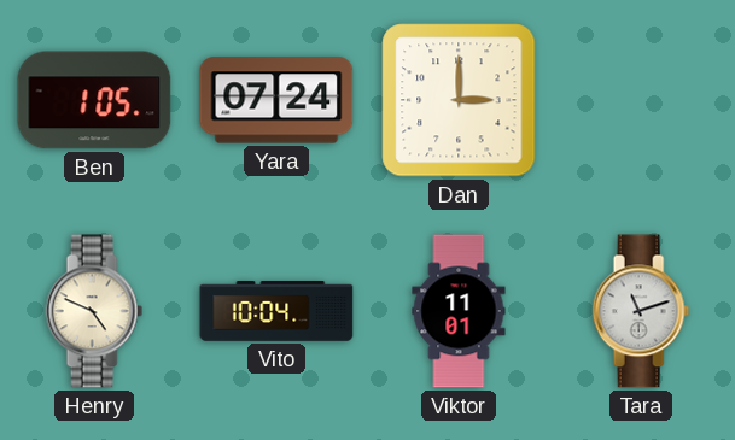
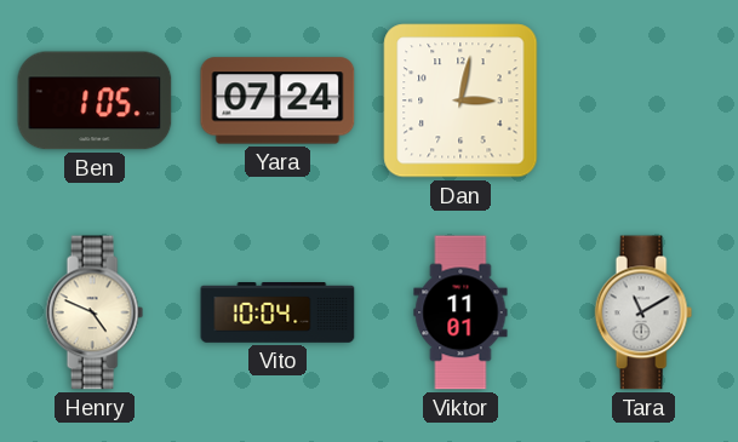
Dan: 3:00 -> 3:02 (460, 101)
Tara: 11:12 -> 11:10 (643, 312)
